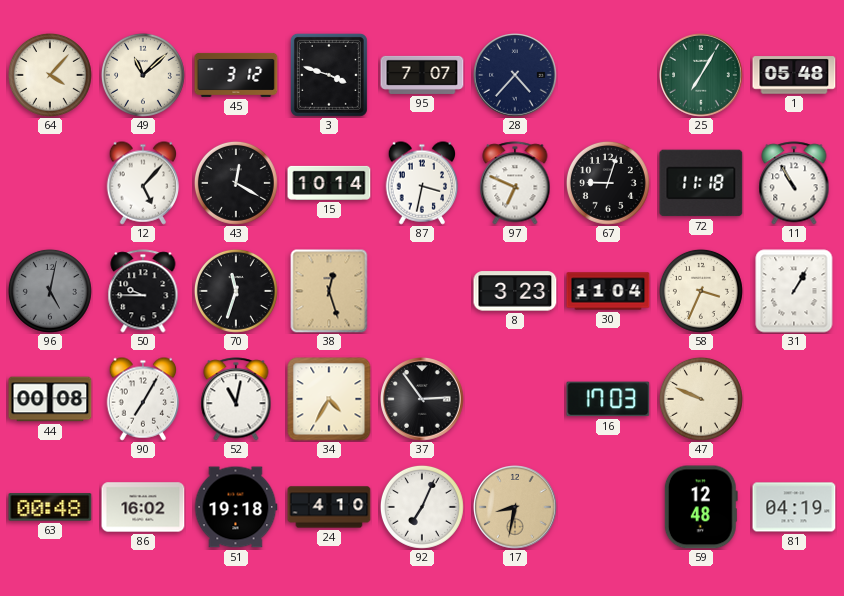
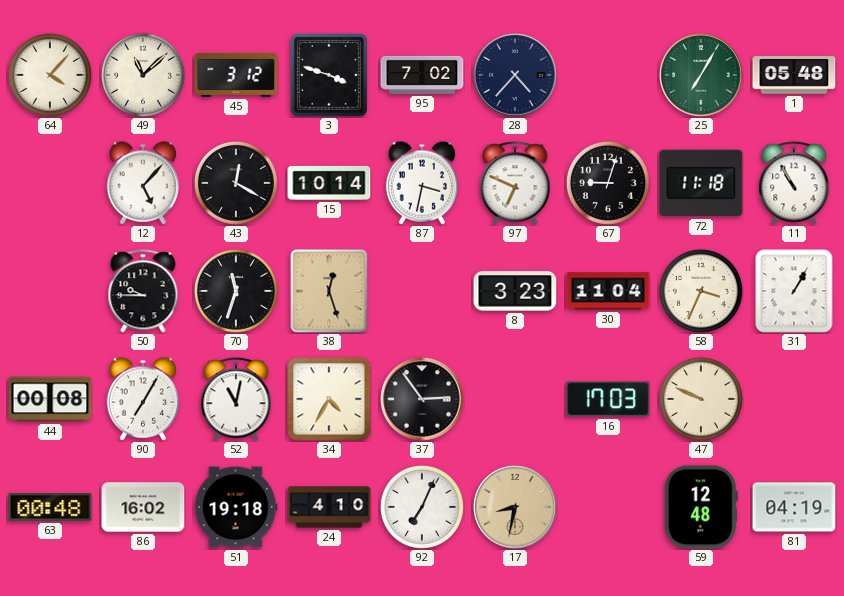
95: 7:07 -> 7:02 (422, 75)
96: 5:02 -> none (50, 291)
